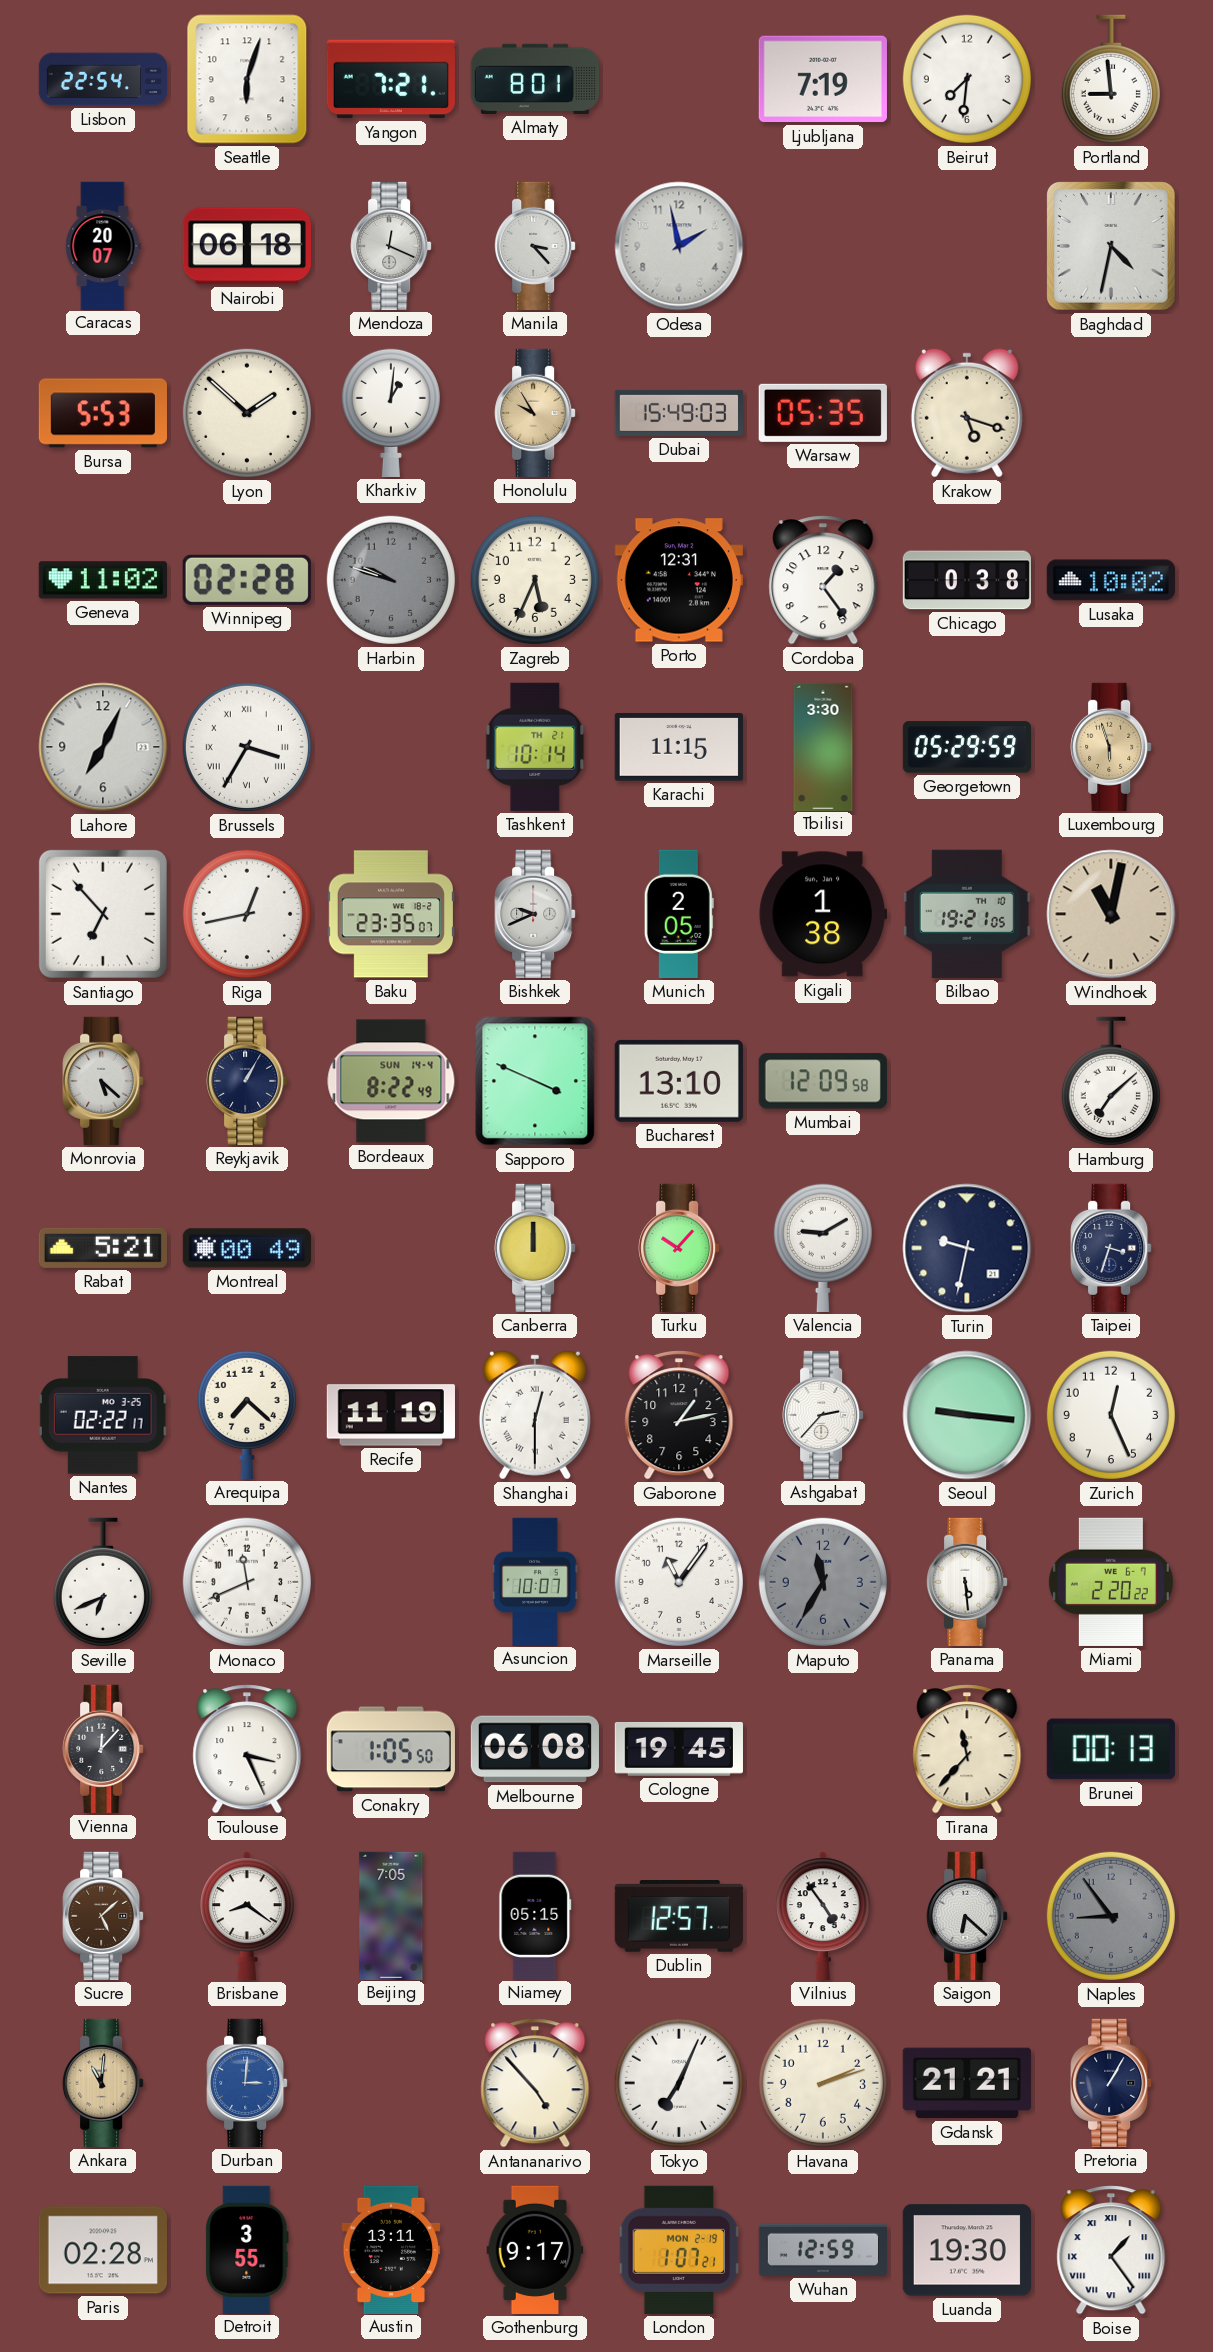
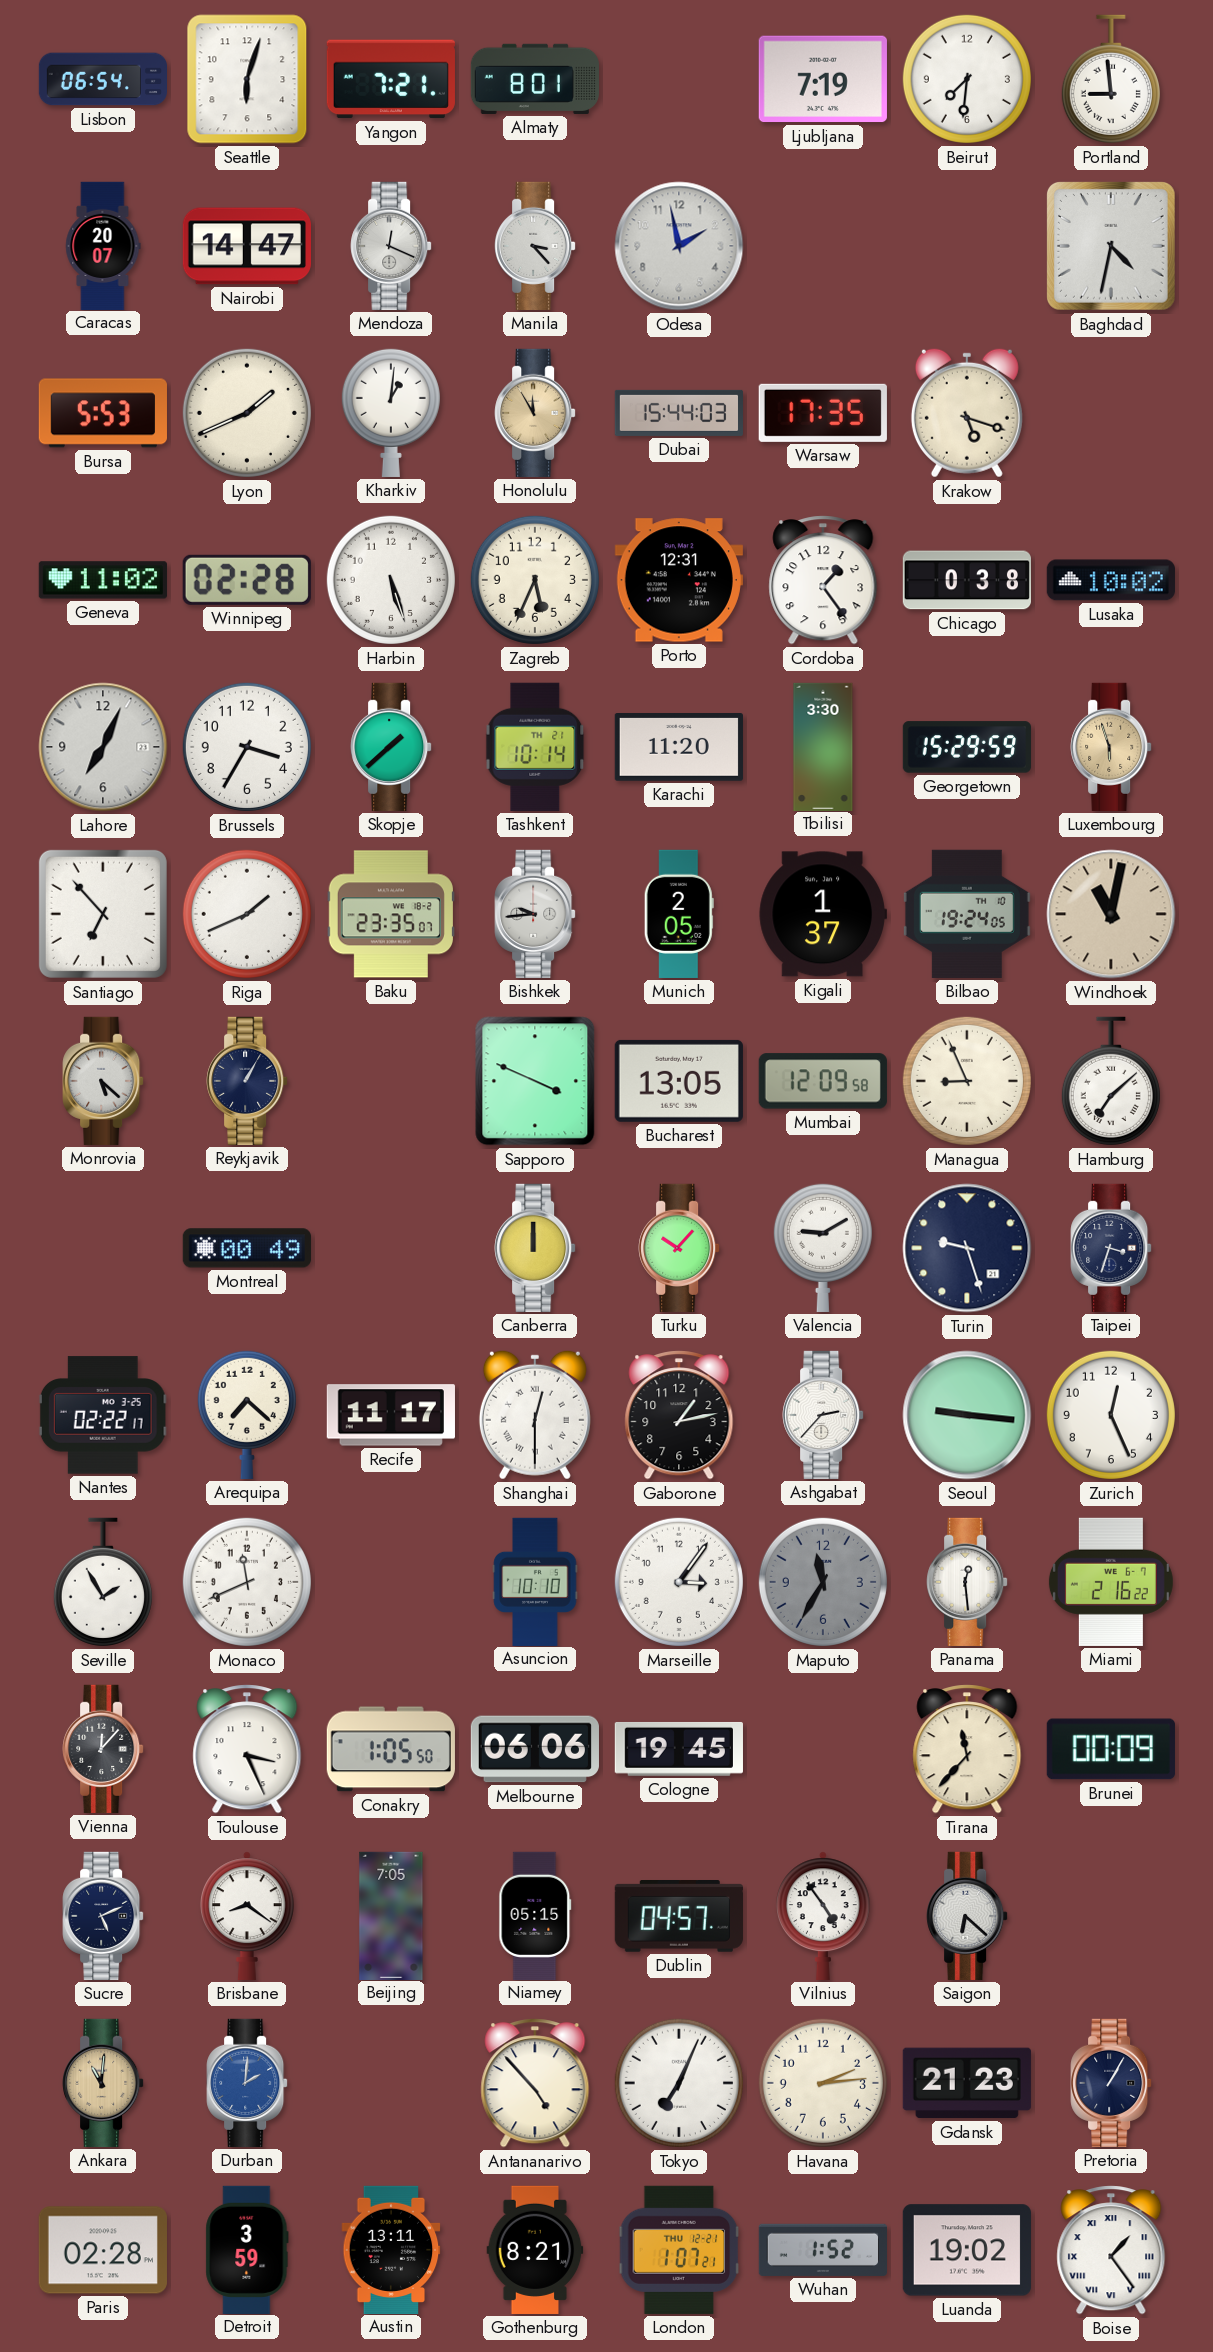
Lisbon: 22:54 -> 06:54 (102, 79)
Nairobi: 06:18 -> 14:47 (247, 246)
Lyon: 1:52 -> 1:41 (247, 413)
Honolulu: 9:55 -> 11:55 (535, 413)
Dubai: 15:49 -> 15:44 (678, 413)
Warsaw: 05:35 -> 17:35 (823, 413)
Harbin: 9:48 -> 5:27 (391, 580)
Harbin dial: grey -> white (391, 580)
Brussels numerals: Roman -> Arabic (247, 747)
Skopje: none -> 1:38 (391, 747)
Karachi: 11:15 -> 11:20 (679, 748)
Georgetown: 05:29 -> 15:29 (966, 747)
Riga: 12:43 -> 1:41 (247, 914)
Bishkek: 9:41 -> 9:44 (535, 914)
Kigali: 1:38 -> 1:37 (823, 914)
Bilbao: 19:21 -> 19:24 (967, 914)
Bordeaux: 8:22 -> none (391, 1081)
Bucharest: 13:10 -> 13:05 (679, 1081)
Managua: none -> 8:56 (967, 1081)
Rabat: 5:21 -> none (103, 1248)
Turin: 9:32 -> 9:27 (967, 1248)
Recife: 11:19 -> 11:17 (391, 1415)
Seville: 6:41 -> 1:55 (103, 1582)
Asuncion: 10:07 -> 10:10 (535, 1581)
Marseille: 11:06 -> 3:06 (679, 1582)
Panama: 5:29 -> 12:29 (967, 1582)
Miami: 2:20 -> 2:16 (1111, 1582)
Melbourne: 06:08 -> 06:06 (535, 1749)
Brunei: 00:13 -> 00:09 (1111, 1749)
Sucre: 5:08 -> 5:11 (103, 1916)
Sucre dial: brown -> navy (103, 1916)
Dublin: 12:57 -> 04:57 (679, 1917)
Naples: 8:54 -> none (1111, 1916)
Durban: 3:01 -> 2:01 (247, 2083)
Havana: 2:12 -> 2:14 (823, 2083)
Gdansk: 21:21 -> 21:23 (967, 2083)
Detroit: 3:55 -> 3:59 (247, 2249)
Gothenburg: 9:17 -> 8:21 (535, 2250)
London date: MON 2-19 -> THU 12-21 (679, 2250)
Wuhan: 12:59 -> 1:52 (823, 2250)
Luanda: 19:30 -> 19:02 (967, 2250)
